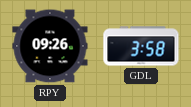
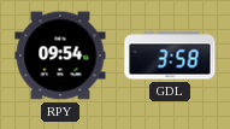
RPY: 09:26 -> 09:54 (60, 55)
